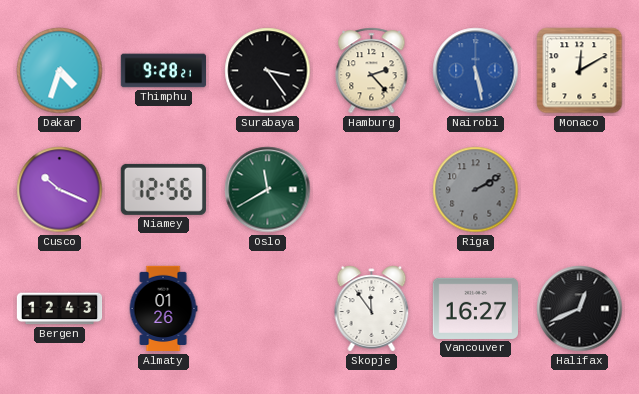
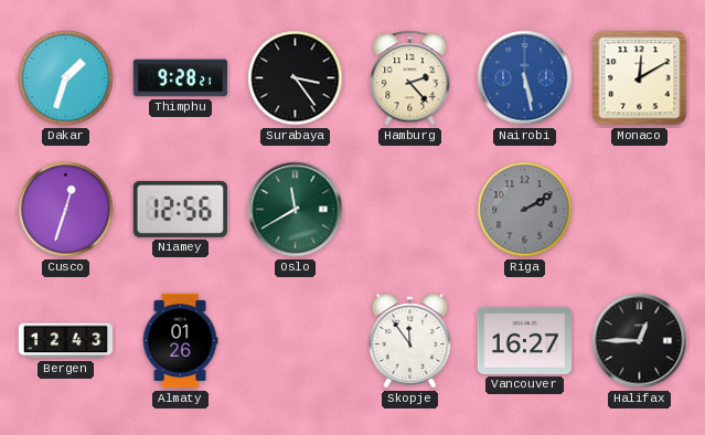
Dakar: 4:33 -> 1:33 (66, 78)
Cusco: 10:19 -> 12:33 (66, 210)
Halifax: 12:41 -> 12:45 (640, 341)
